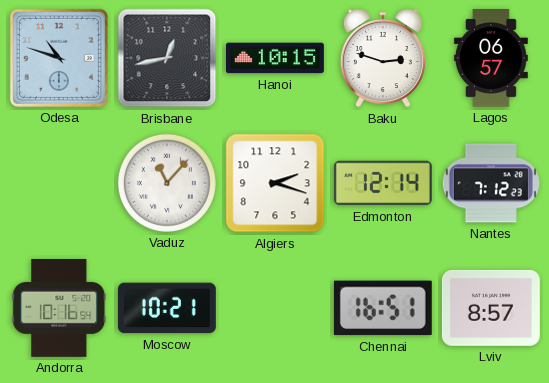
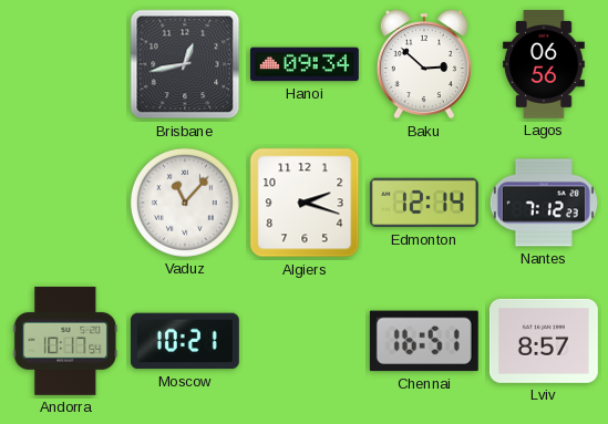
Odesa: 10:48 -> none (59, 58)
Hanoi: 10:15 -> 09:34 (305, 64)
Baku: 2:48 -> 2:52 (424, 64)
Lagos: 06:57 -> 06:56 (544, 64)
Andorra: 10:16 -> 10:17 (65, 341)
